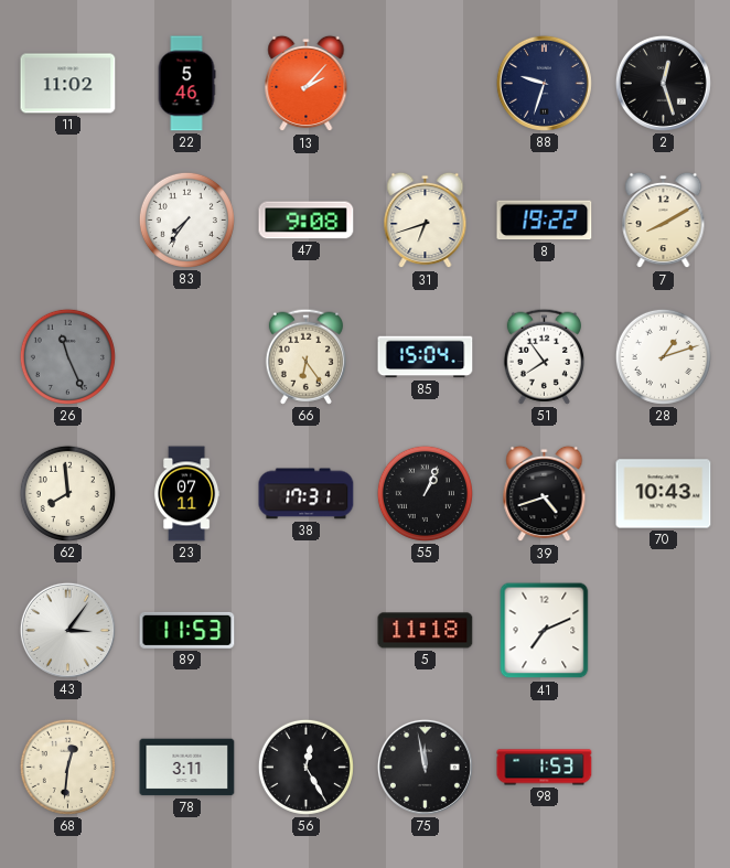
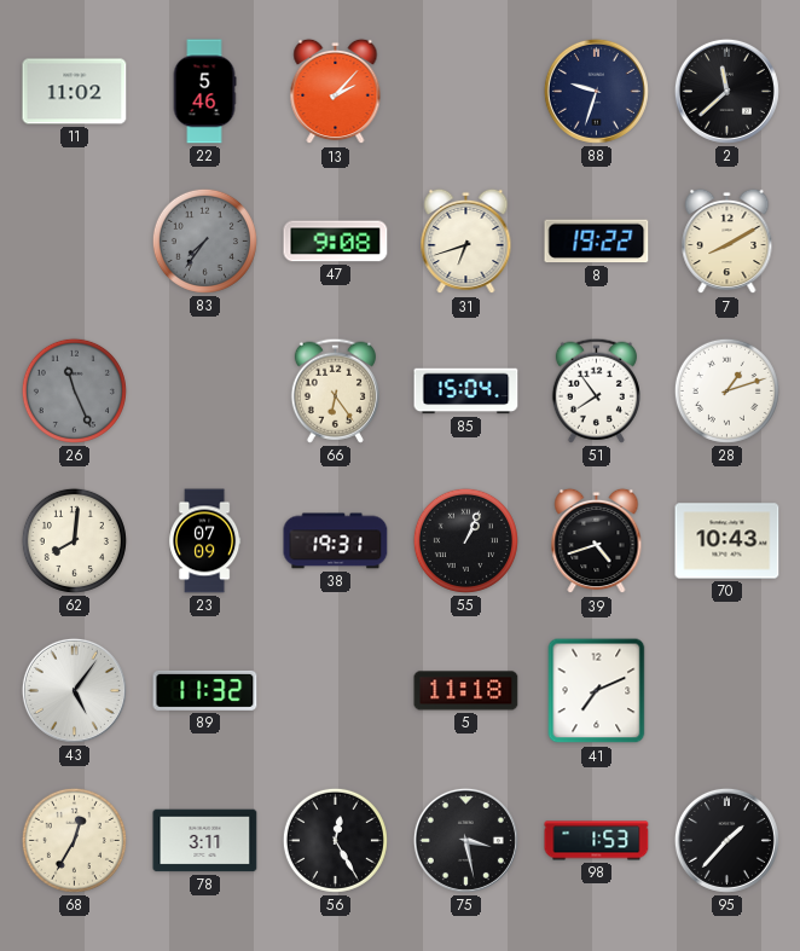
2: 12:27 -> 11:38 (726, 91)
83 dial: white -> grey (204, 240)
62: 7:59 -> 8:01 (74, 540)
23: 07:11 -> 07:09 (205, 541)
38: 17:31 -> 19:31 (336, 541)
43: 3:06 -> 5:06 (74, 690)
89: 11:53 -> 11:32 (205, 690)
68: 12:31 -> 12:35 (74, 840)
75: 11:58 -> 3:28 (465, 840)
95: none -> 1:37 (726, 840)
